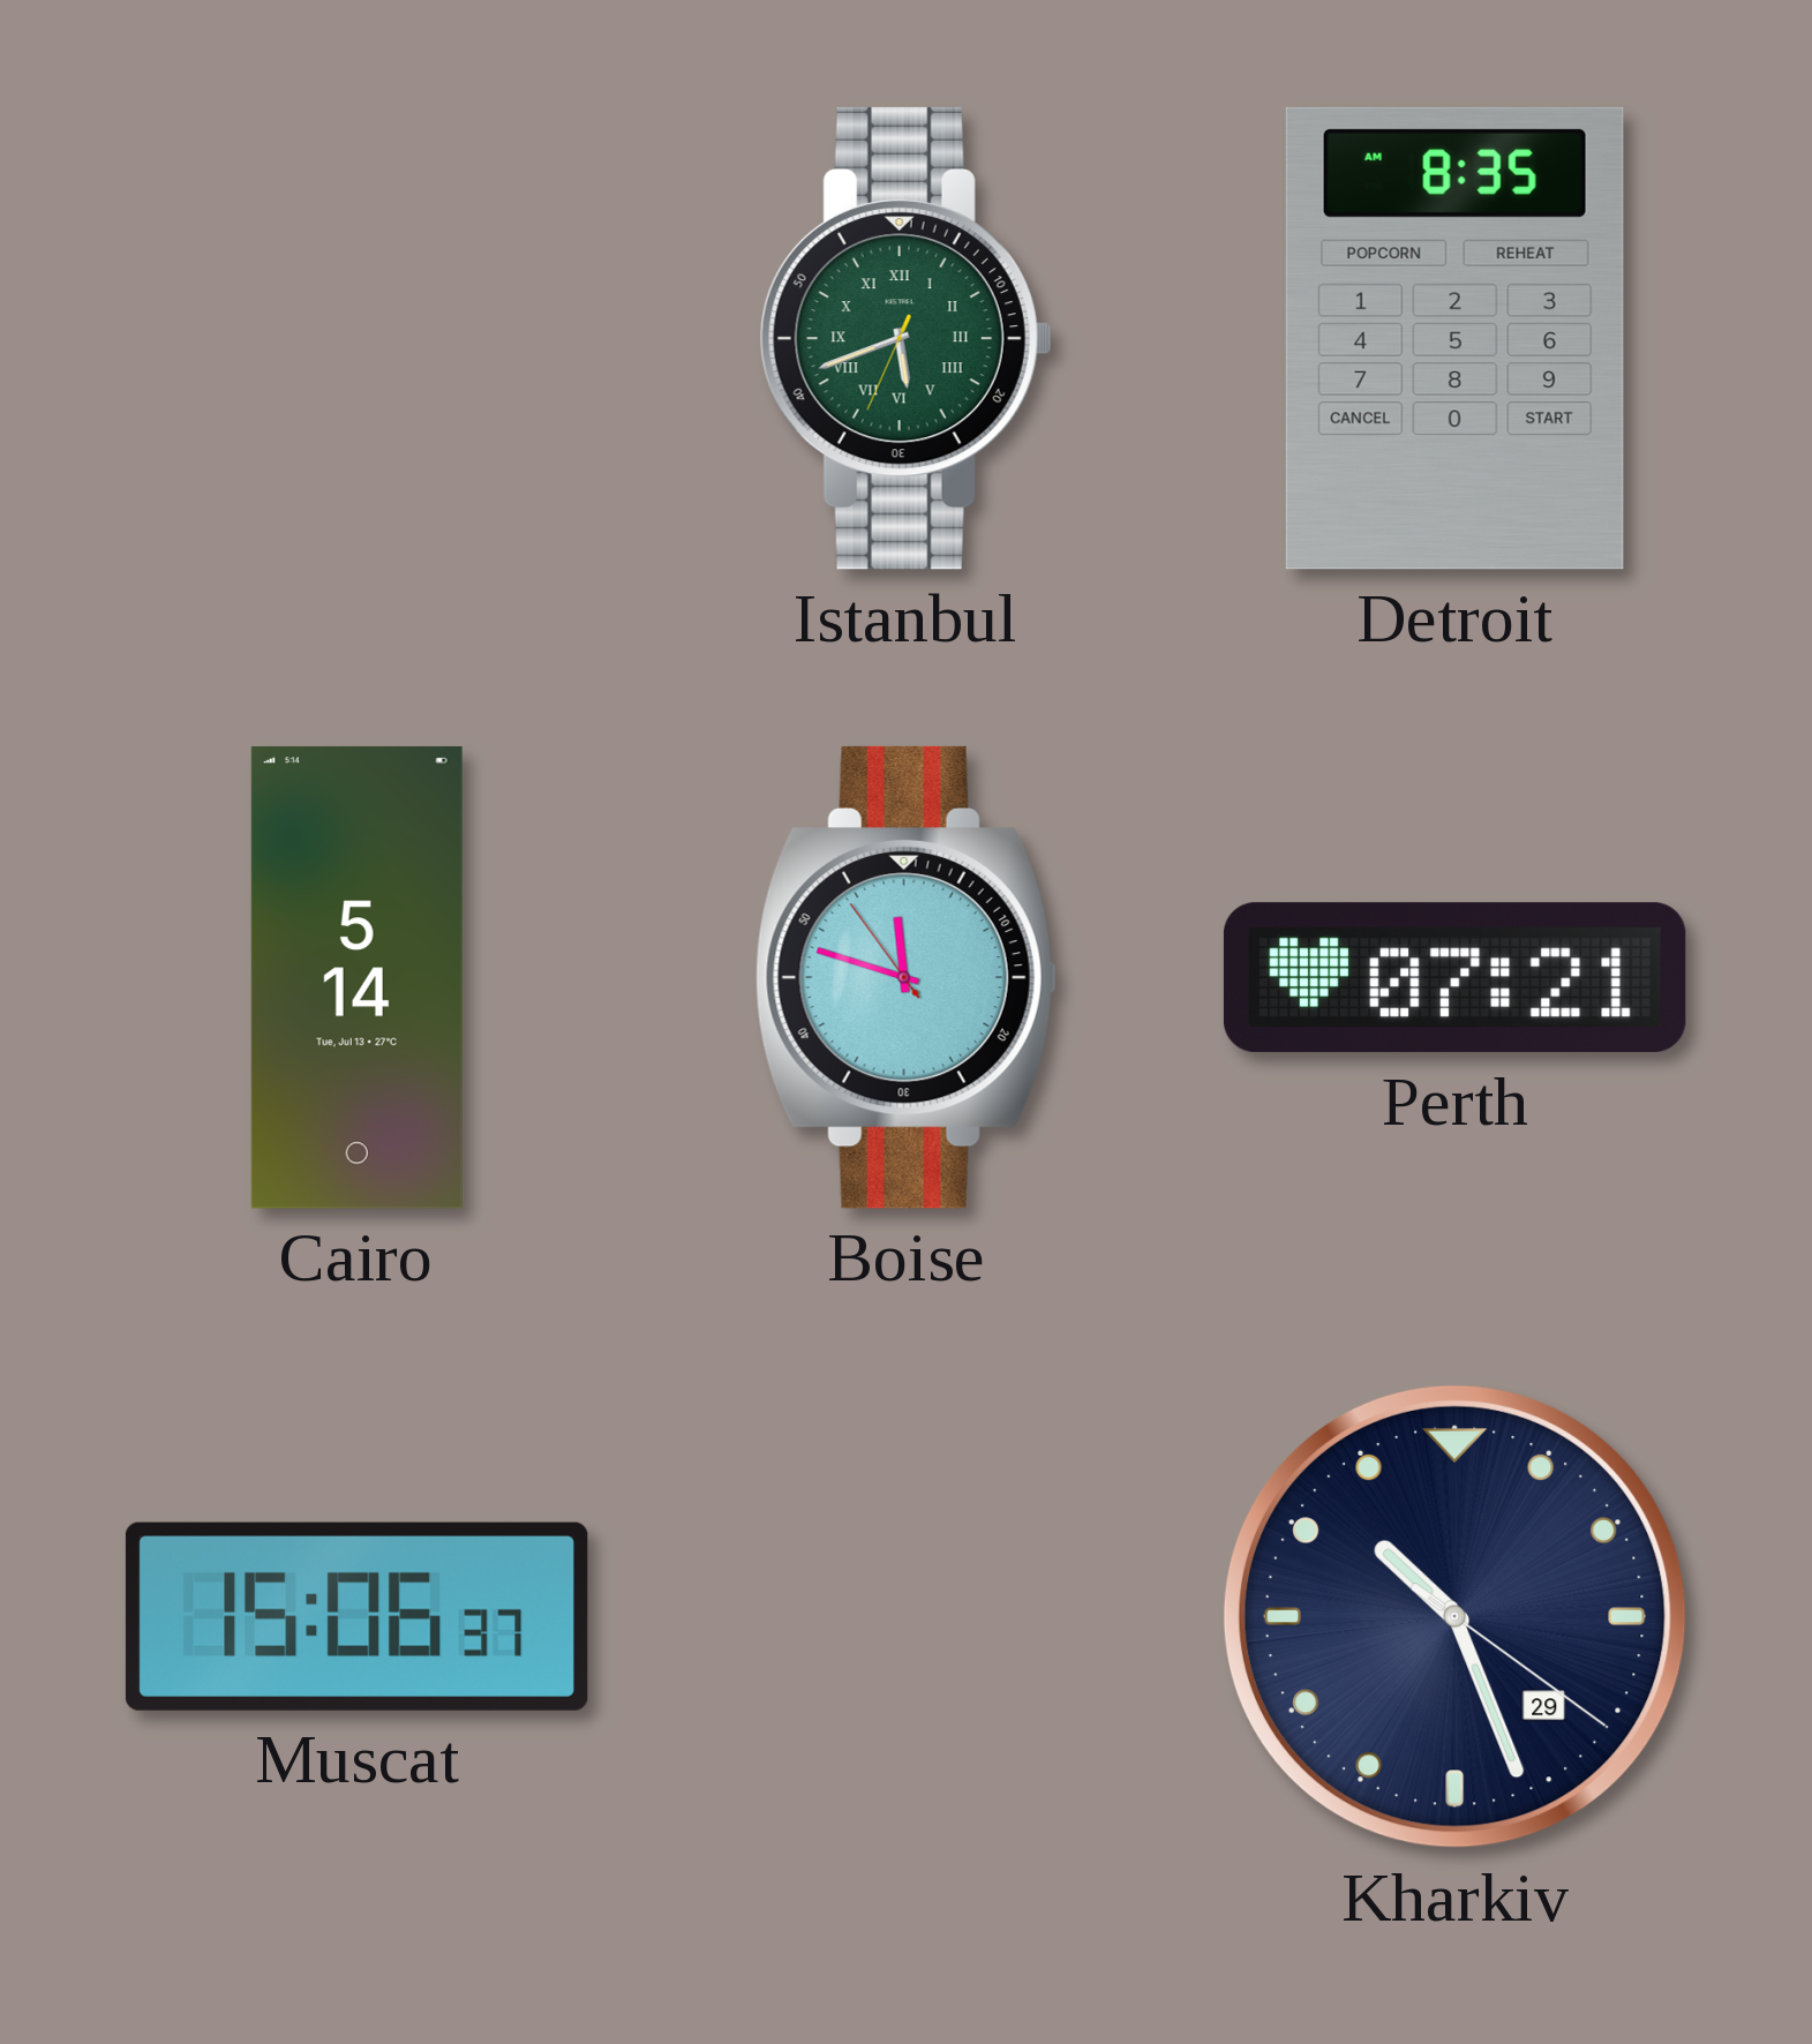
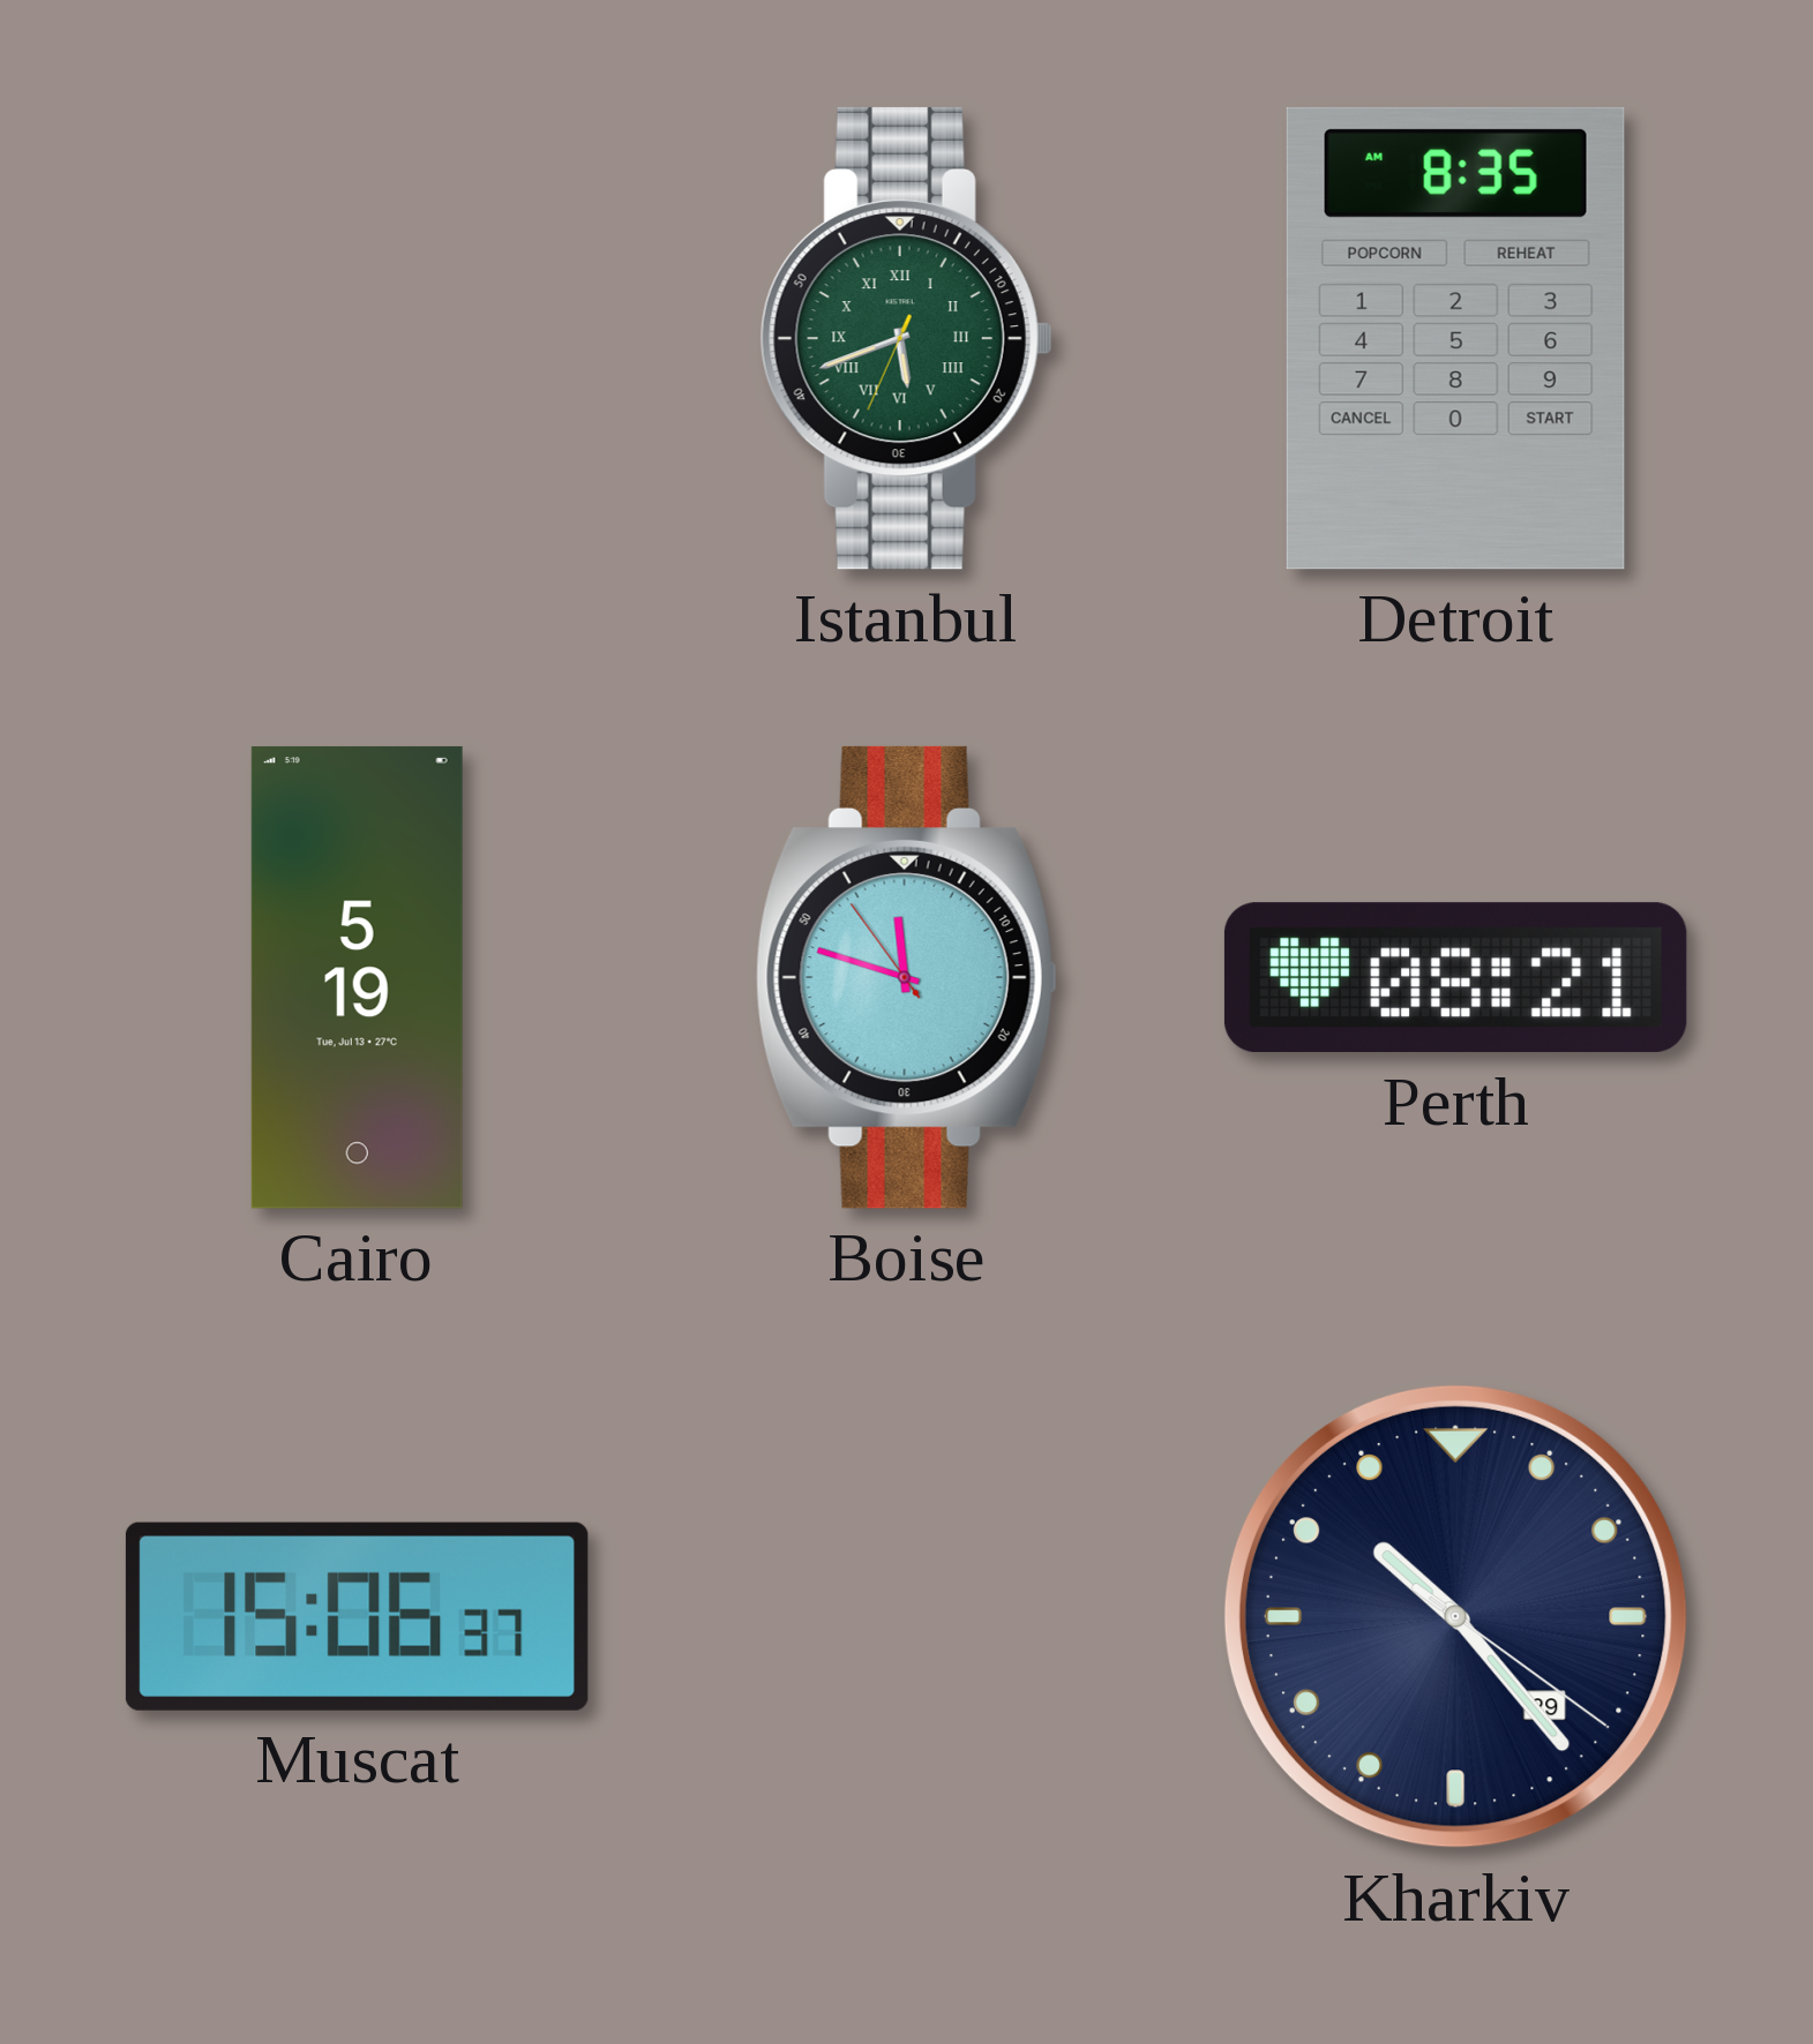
Cairo: 5:14 -> 5:19 (357, 977)
Perth: 07:21 -> 08:21 (1455, 978)
Kharkiv: 10:26 -> 10:23 (1455, 1616)
